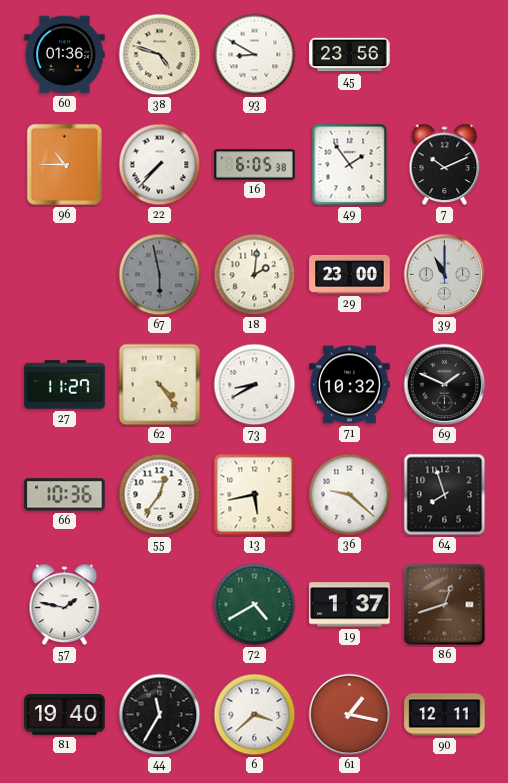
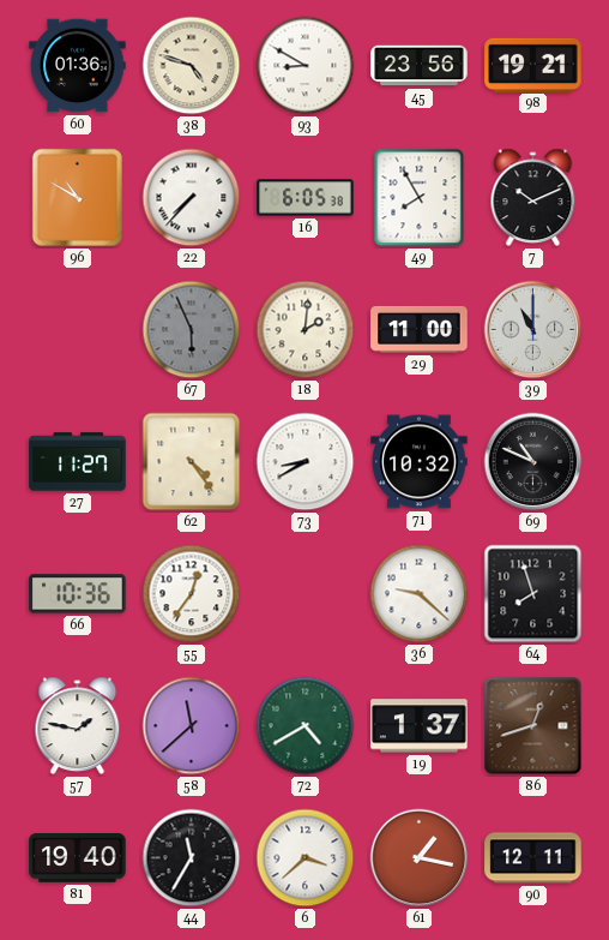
98: none -> 19:21 (533, 65)
96: 10:45 -> 10:50 (77, 197)
49: 1:54 -> 7:55 (420, 198)
67: 5:58 -> 5:56 (192, 330)
29: 23:00 -> 11:00 (420, 329)
69: 1:49 -> 10:49 (533, 462)
13: 5:43 -> none (255, 495)
58: none -> 11:38 (192, 726)
